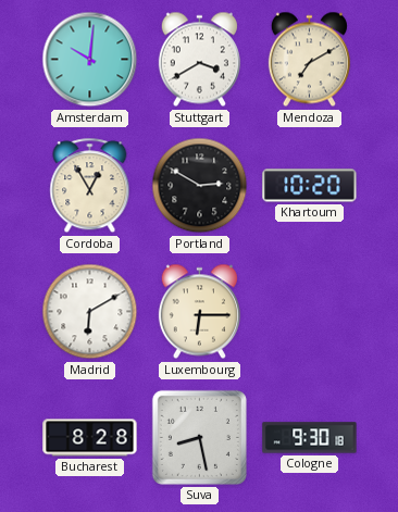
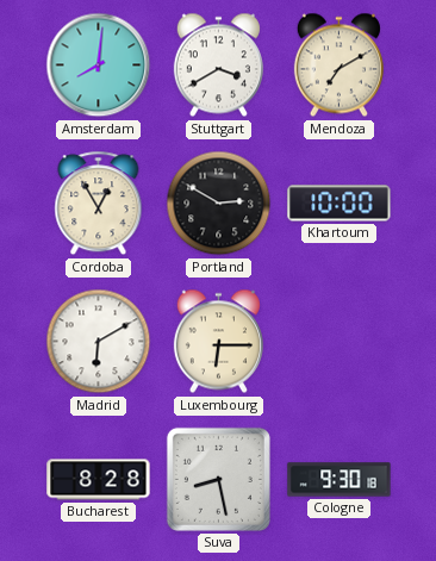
Amsterdam: 10:01 -> 8:01 (99, 66)
Khartoum: 10:20 -> 10:00 (340, 204)
